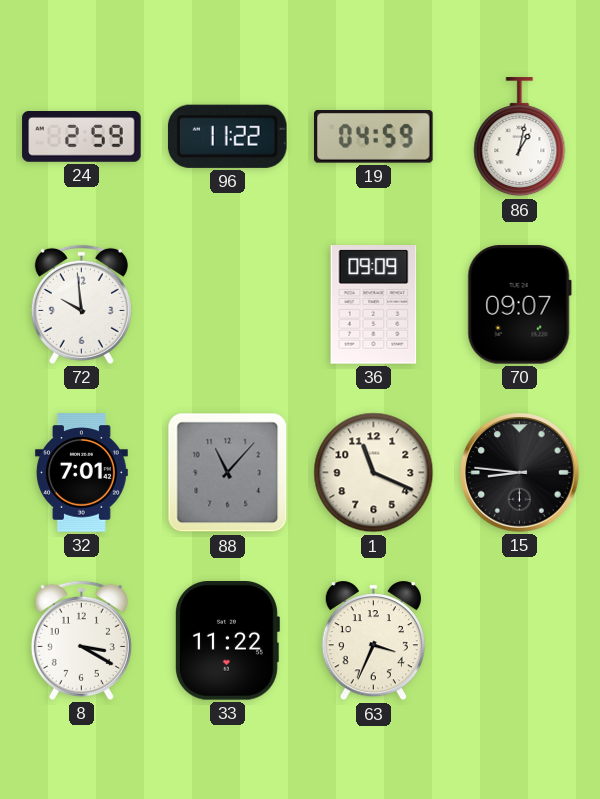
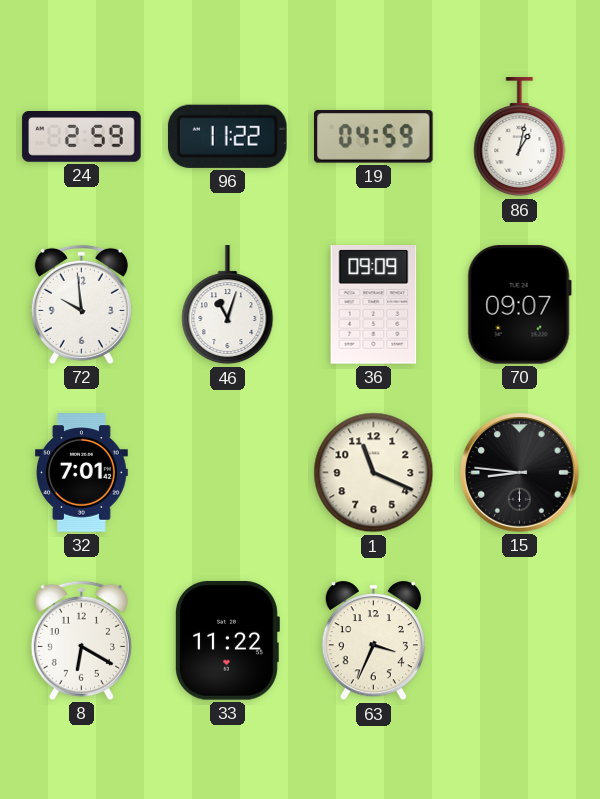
46: none -> 11:03 (228, 305)
88: 11:07 -> none (228, 473)
8: 3:20 -> 6:20 (81, 640)
